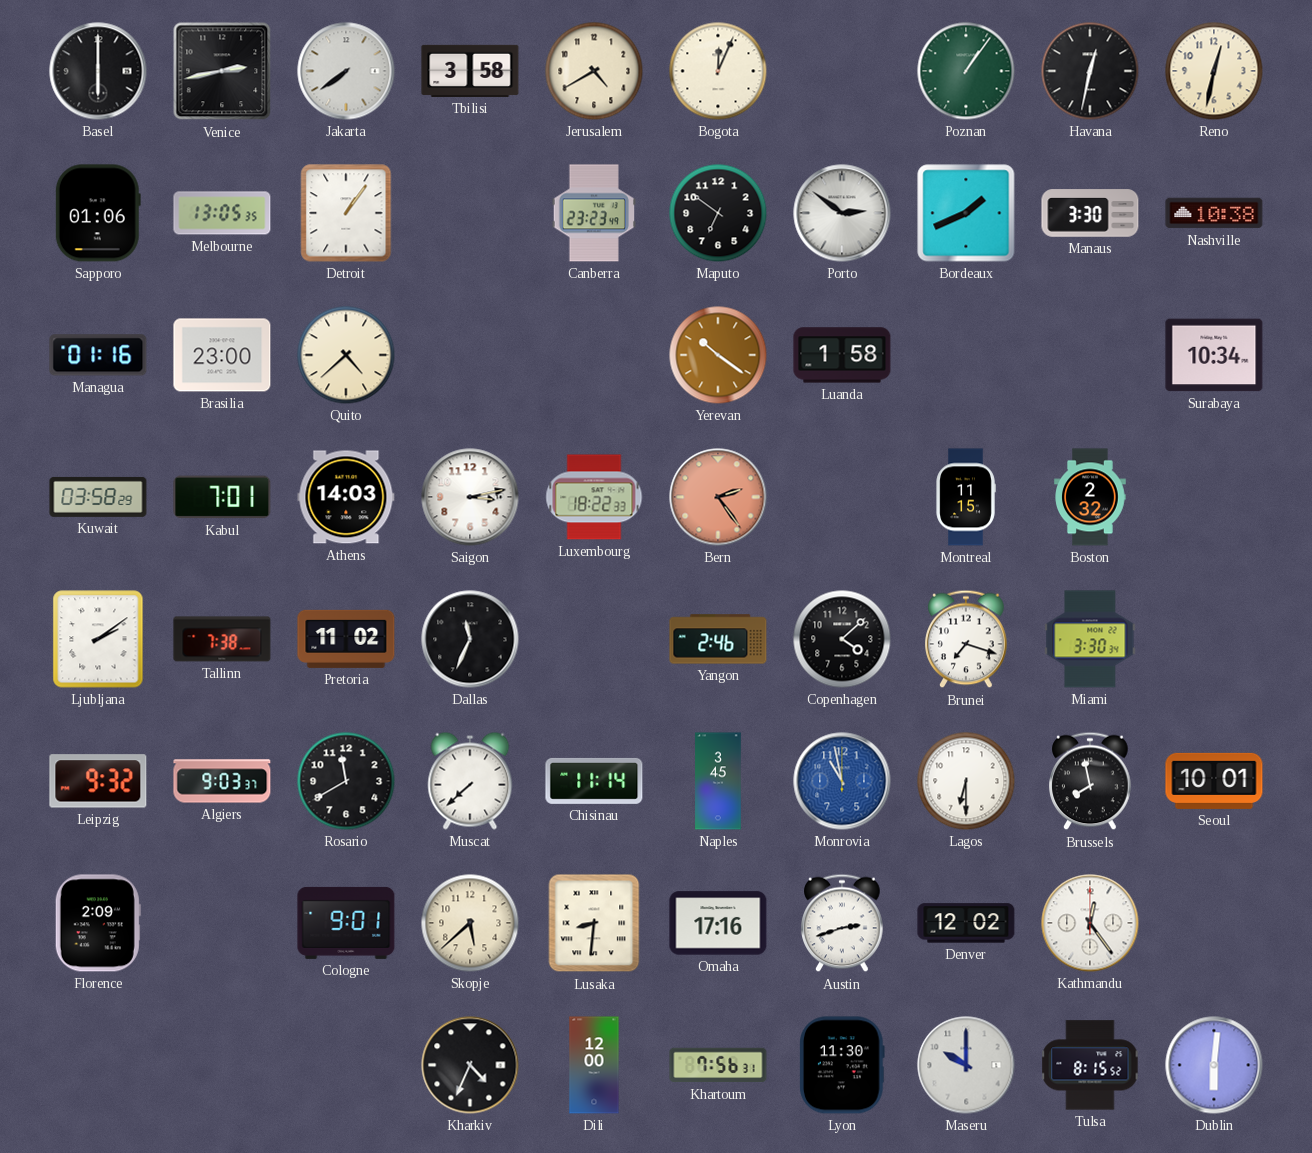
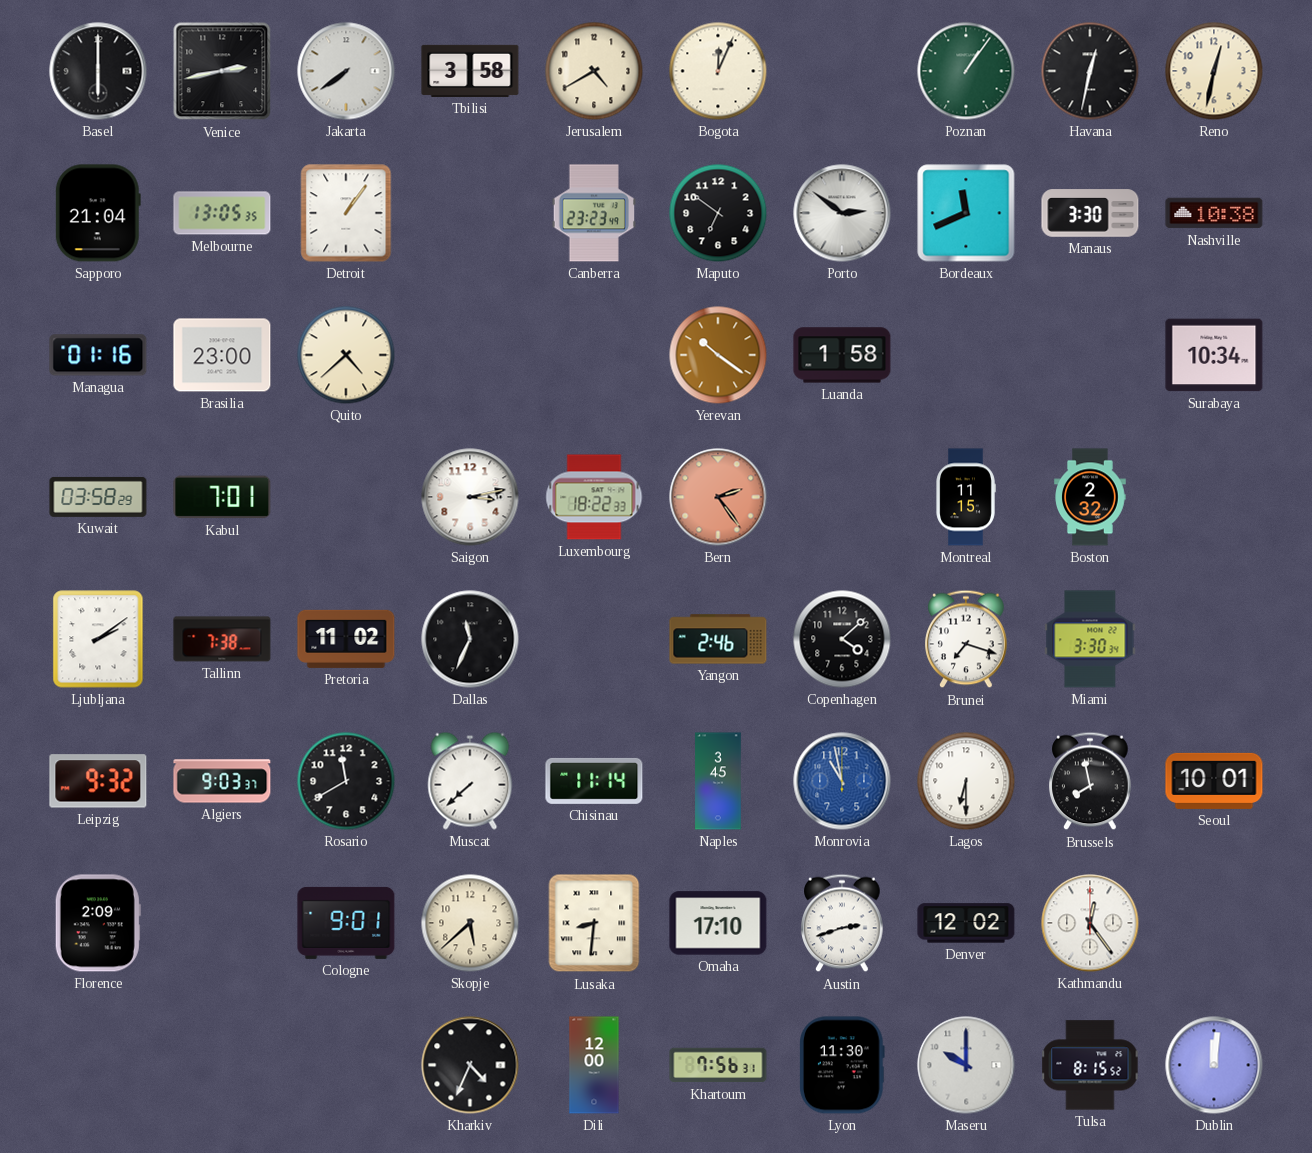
Sapporo: 01:06 -> 21:04 (98, 213)
Bordeaux: 1:41 -> 11:41 (966, 213)
Athens: 14:03 -> none (346, 497)
Omaha: 17:16 -> 17:10 (718, 923)
Dublin: 6:01 -> 12:01 (1214, 1065)
